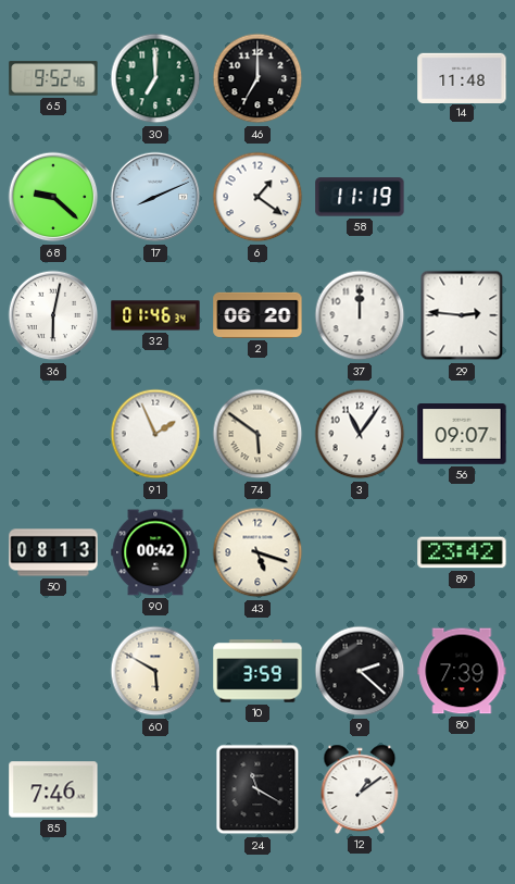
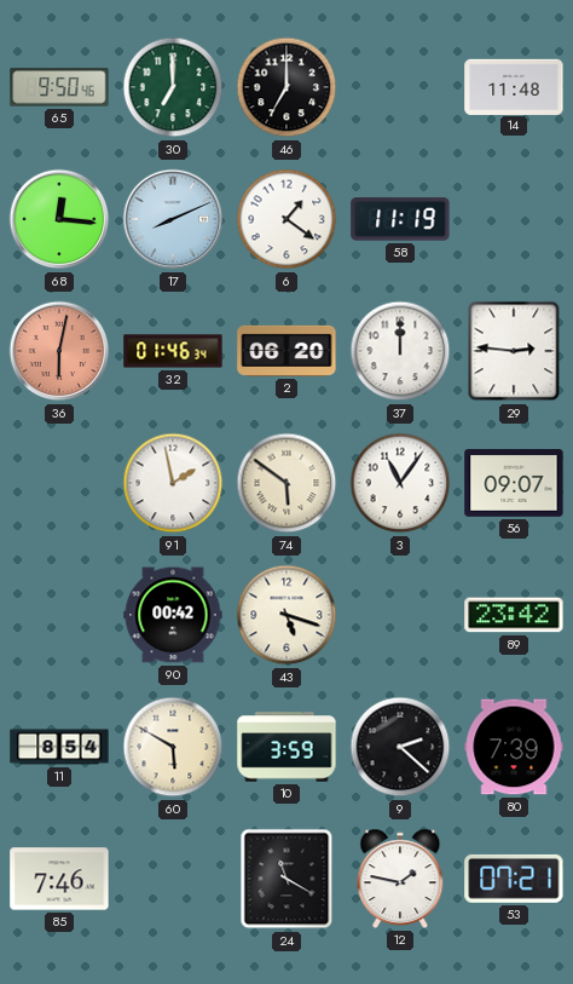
65: 9:52 -> 9:50 (59, 87)
68: 9:22 -> 12:16 (59, 219)
36 dial: white -> salmon (59, 351)
91: 1:56 -> 1:58 (173, 483)
50: 08:13 -> none (53, 552)
11: none -> 8:54 (59, 747)
12: 1:09 -> 1:47 (400, 879)
53: none -> 07:21 (514, 879)
